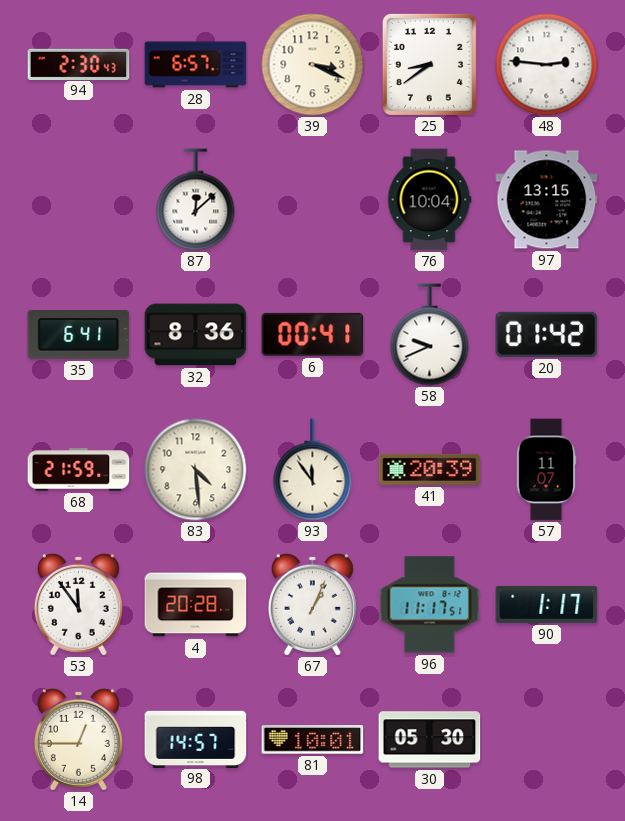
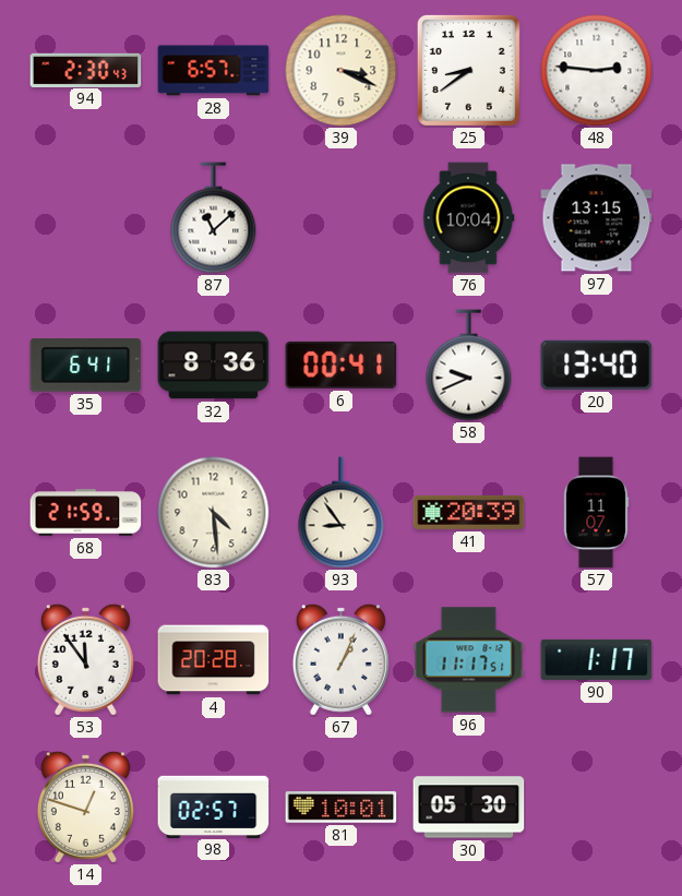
87: 12:08 -> 11:08 (214, 218)
20: 01:42 -> 13:40 (597, 365)
93: 11:54 -> 8:54 (342, 513)
14: 12:45 -> 12:48 (85, 807)
98: 14:57 -> 02:57 (214, 807)
